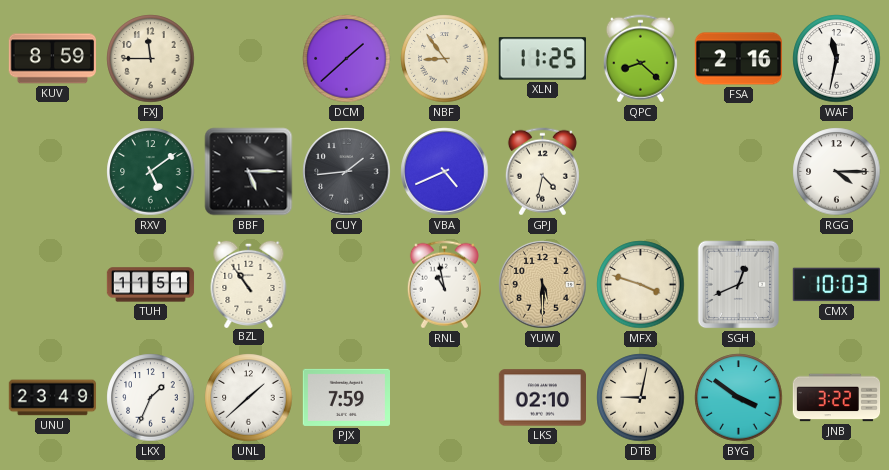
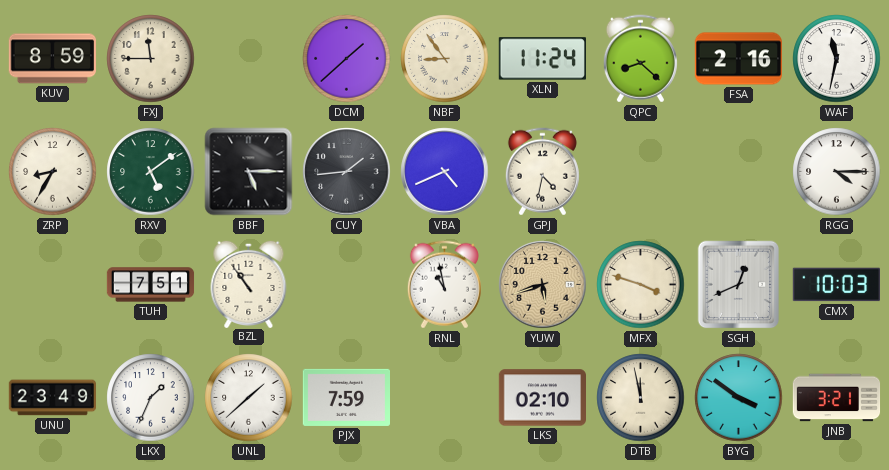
XLN: 11:25 -> 11:24 (542, 59)
ZRP: none -> 8:35 (53, 172)
TUH: 11:51 -> 7:51 (151, 285)
YUW: 5:30 -> 5:42 (543, 285)
DTB: 9:02 -> 11:58 (641, 398)
JNB: 3:22 -> 3:21 (837, 398)
